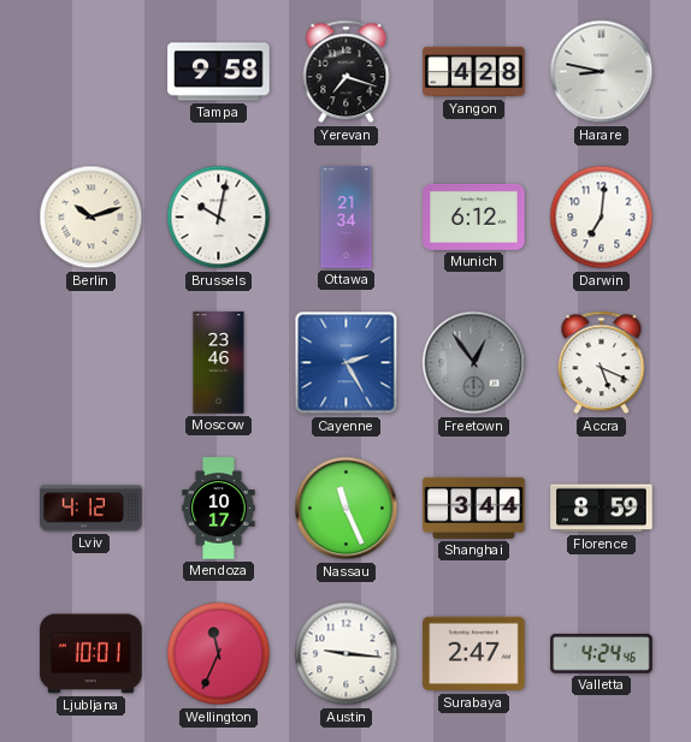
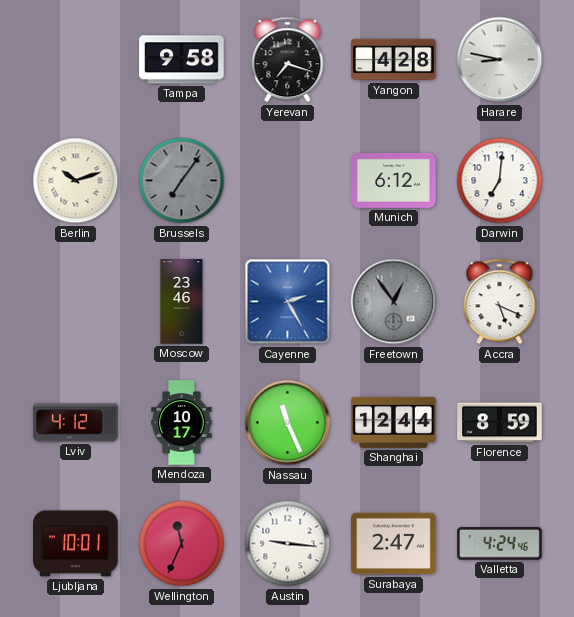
Brussels: 10:02 -> 7:06 (182, 181)
Brussels dial: white -> grey (182, 181)
Ottawa: 21:34 -> none (347, 218)
Shanghai: 3:44 -> 12:44 (394, 422)
